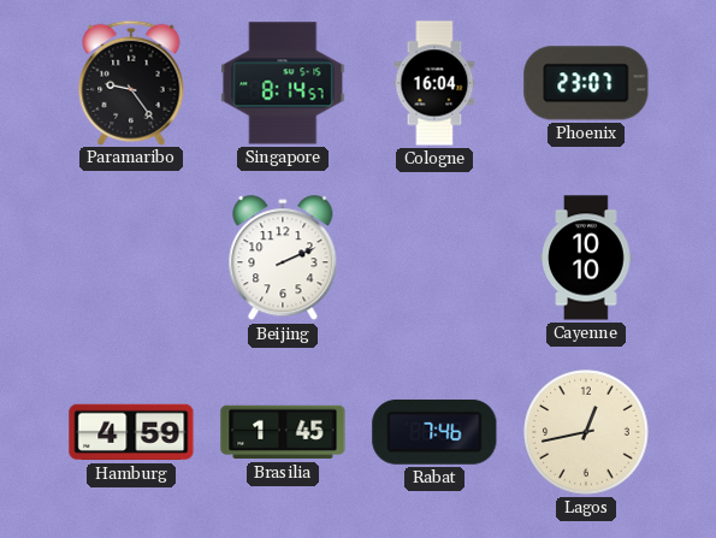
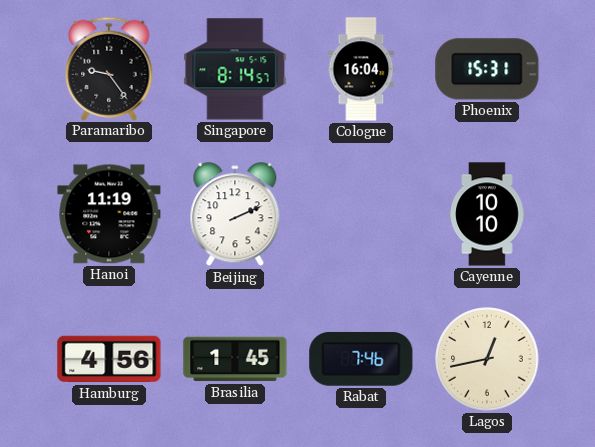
Phoenix: 23:07 -> 15:31 (487, 69)
Hanoi: none -> 11:19 (109, 214)
Hamburg: 4:59 -> 4:56 (109, 359)
